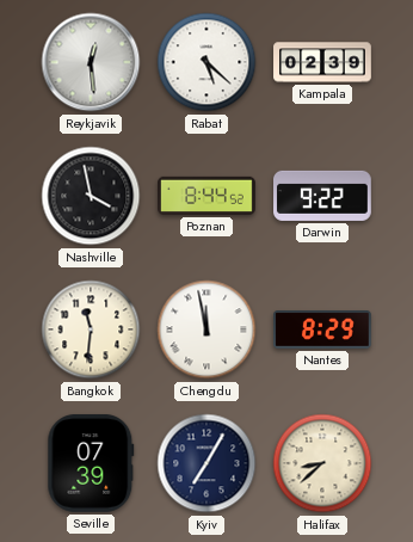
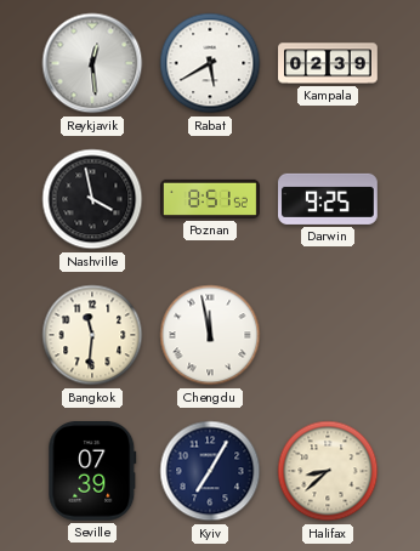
Rabat: 5:22 -> 5:40 (210, 63)
Poznan: 8:44 -> 8:51 (210, 199)
Darwin: 9:22 -> 9:25 (329, 199)
Nantes: 8:29 -> none (323, 331)
